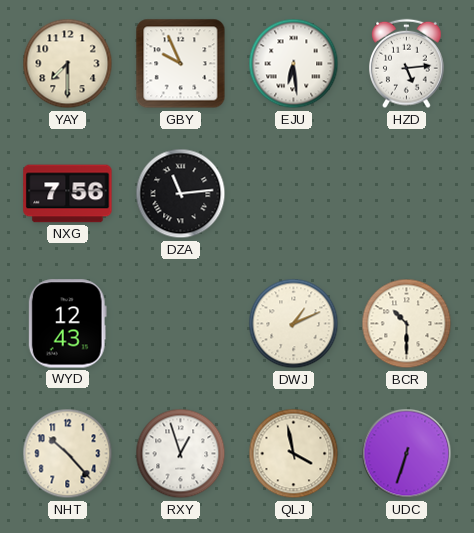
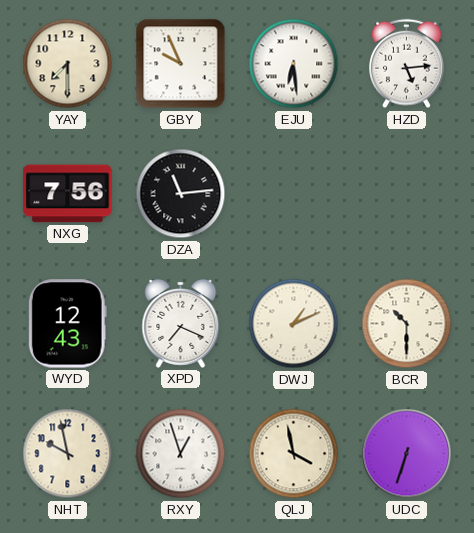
XPD: none -> 7:19 (181, 323)
NHT: 10:23 -> 9:58 (68, 454)
